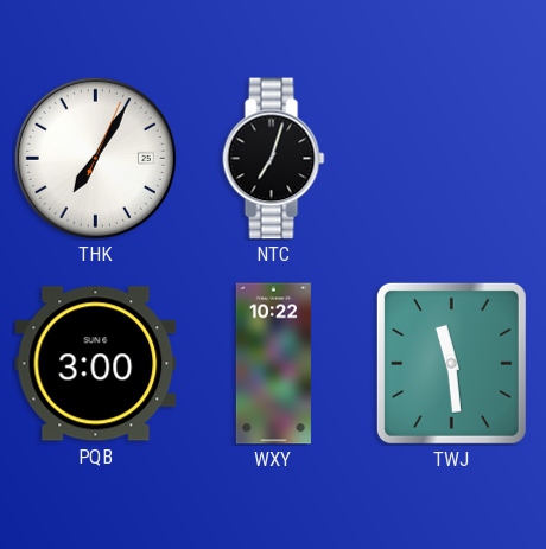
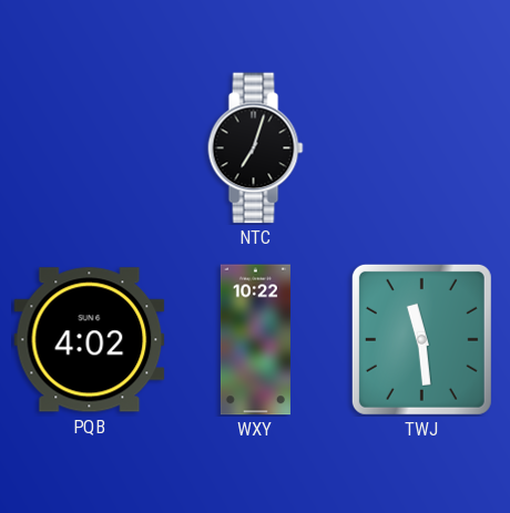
THK: 7:05 -> none (95, 158)
PQB: 3:00 -> 4:02 (90, 340)
